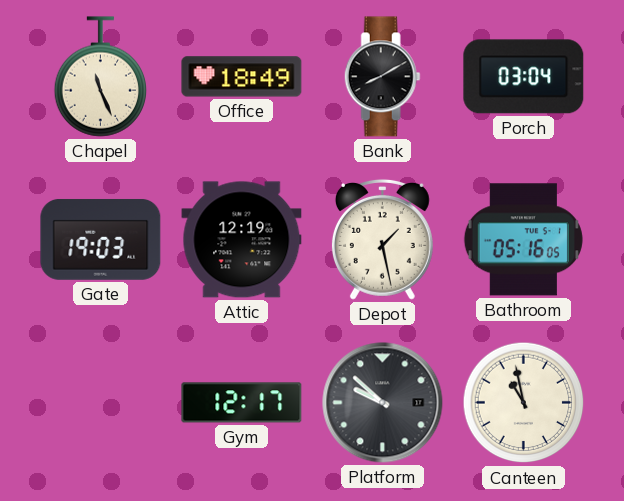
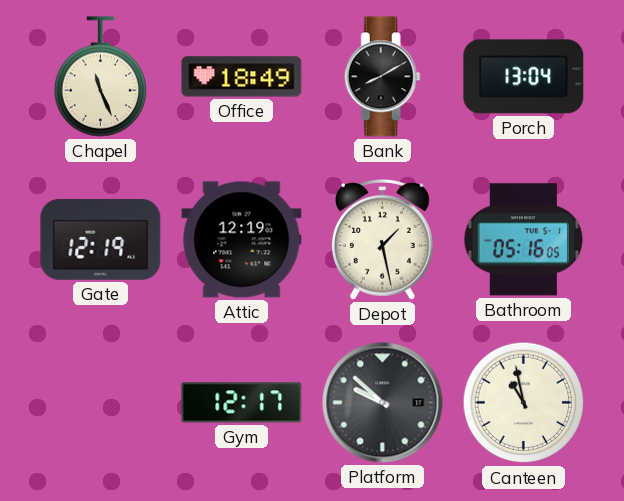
Porch: 03:04 -> 13:04 (524, 77)
Gate: 19:03 -> 12:19 (101, 239)
